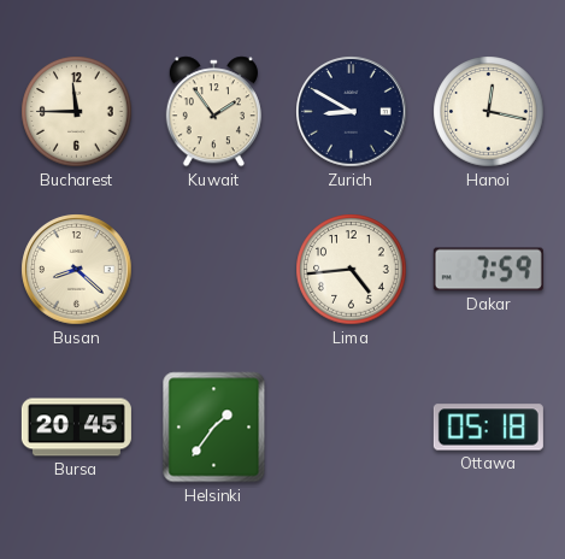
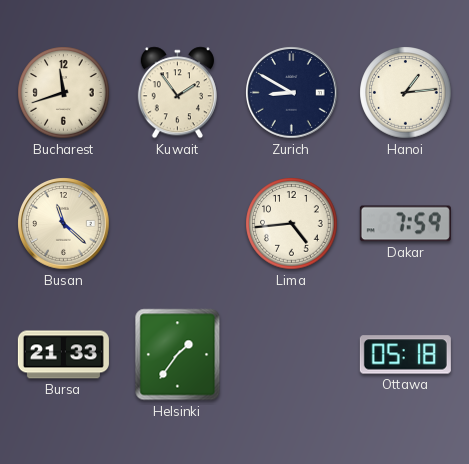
Bucharest: 11:45 -> 11:42 (64, 93)
Hanoi: 12:17 -> 1:14 (406, 93)
Busan: 8:22 -> 11:22 (64, 224)
Bursa: 20:45 -> 21:33 (63, 355)
